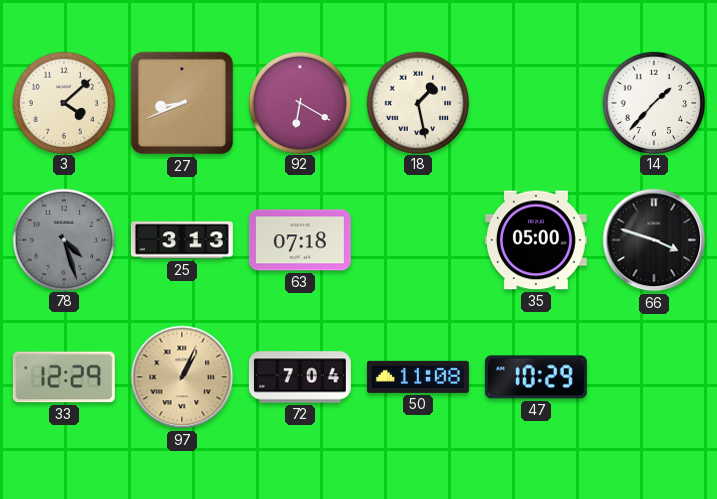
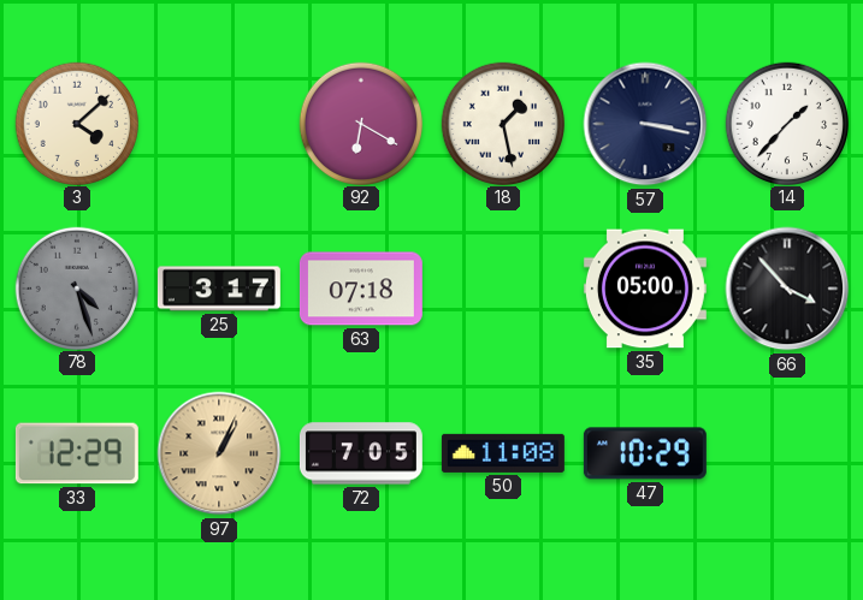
27: 8:41 -> none (182, 103)
57: none -> 3:17 (645, 124)
25: 3:13 -> 3:17 (219, 289)
66: 3:48 -> 3:53 (787, 289)
72: 7:04 -> 7:05 (361, 453)
